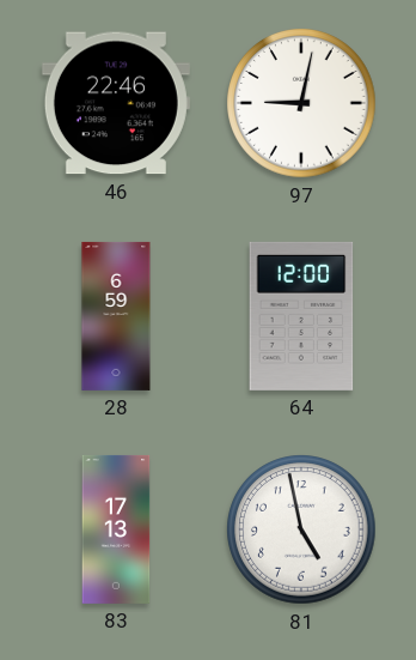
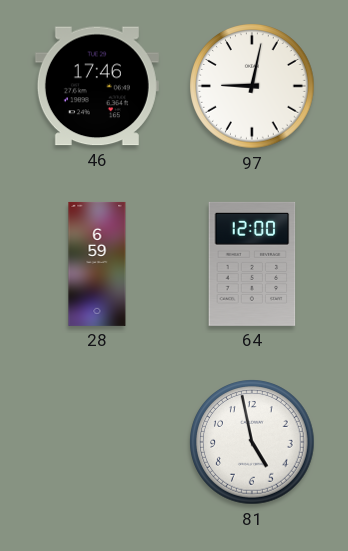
46: 22:46 -> 17:46 (97, 86)
83: 17:13 -> none (116, 529)
